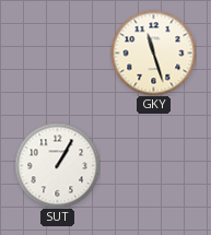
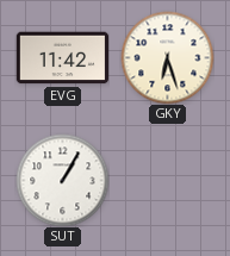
EVG: none -> 11:42 (62, 58)
GKY: 11:27 -> 6:27 (167, 57)
